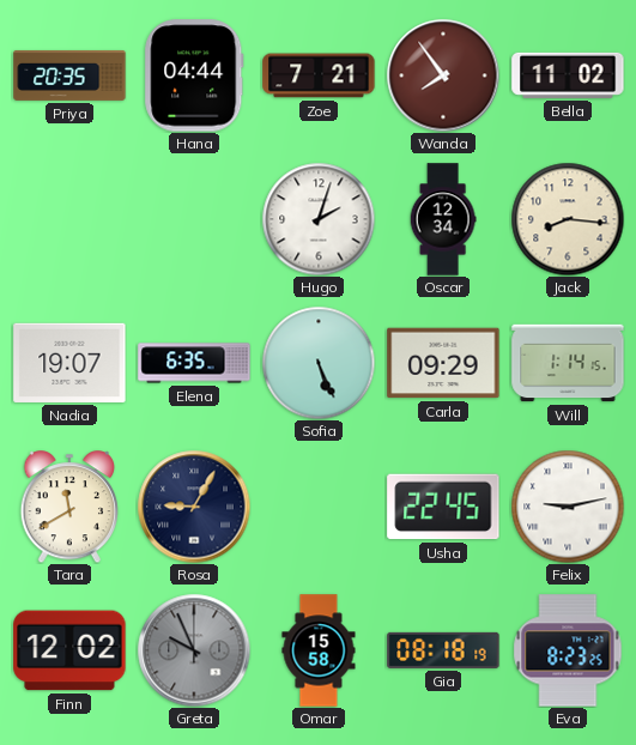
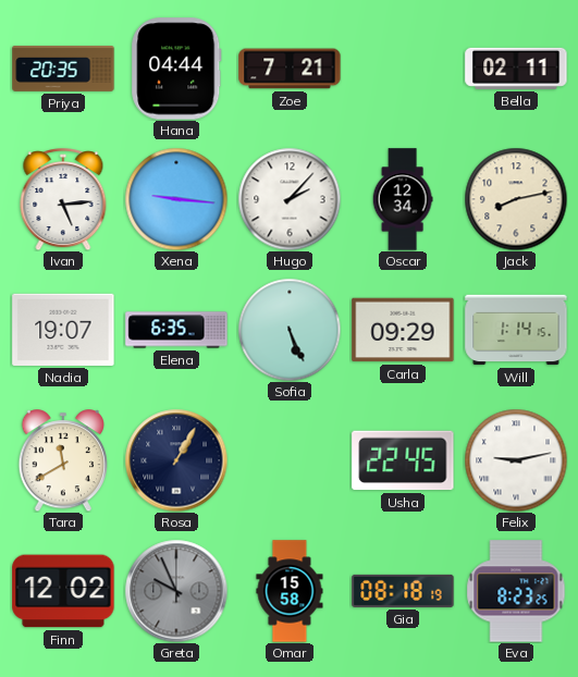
Wanda: 7:54 -> none (443, 75)
Bella: 11:02 -> 02:11 (516, 69)
Ivan: none -> 5:14 (63, 199)
Xena: none -> 9:16 (176, 199)
Hugo: 2:03 -> 2:07 (290, 199)
Jack: 8:16 -> 8:13 (516, 199)
Rosa: 9:05 -> 1:05 (176, 460)
